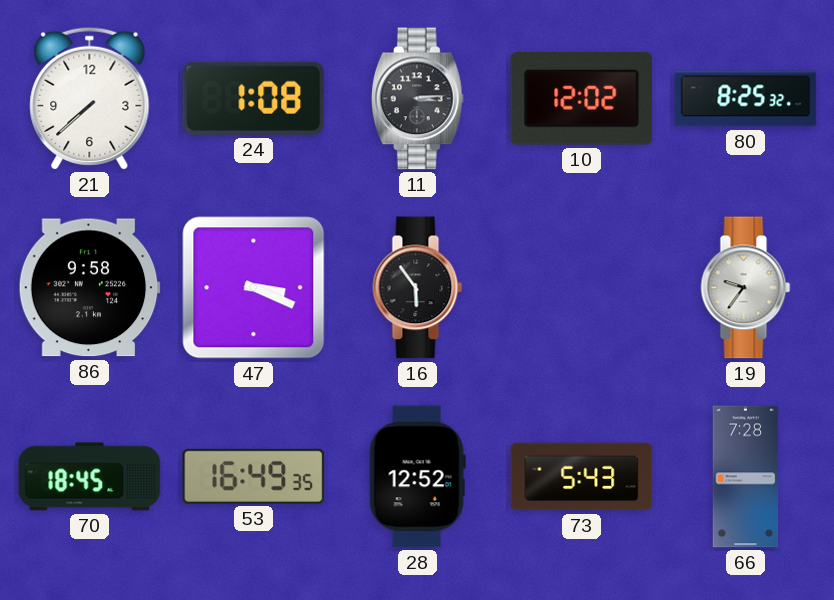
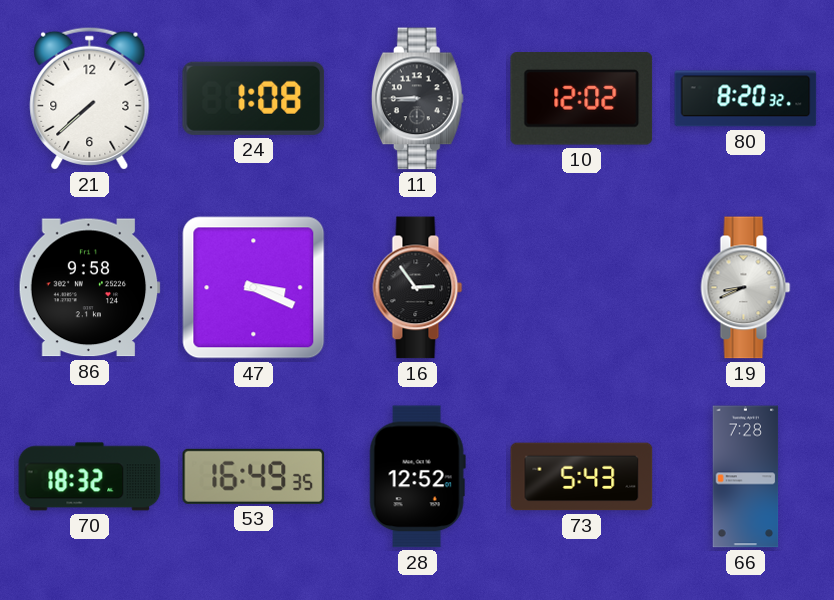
11: 3:14 -> 8:45 (417, 99)
80: 8:25 -> 8:20 (746, 99)
16: 5:54 -> 2:54 (418, 288)
19: 9:36 -> 8:41 (746, 288)
70: 18:45 -> 18:32 (90, 477)
